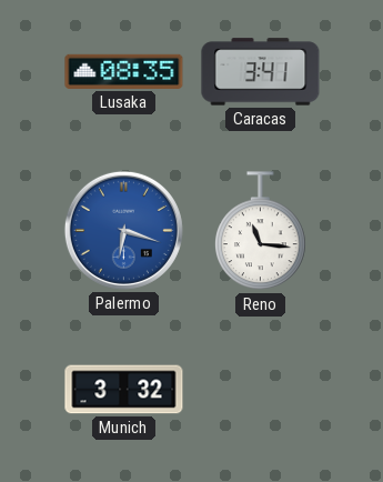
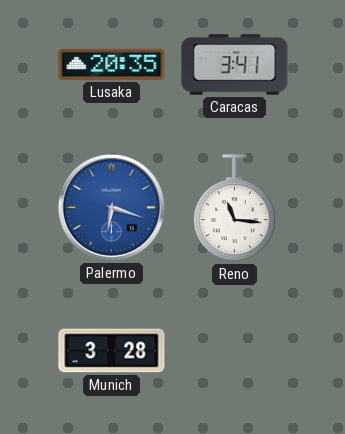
Lusaka: 08:35 -> 20:35 (112, 64)
Munich: 3:32 -> 3:28 (112, 351)
